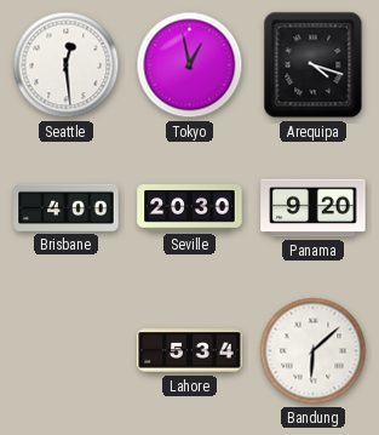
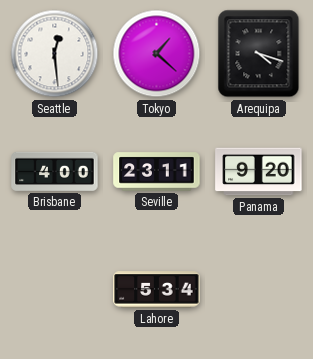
Tokyo: 12:58 -> 1:22 (157, 54)
Seville: 20:30 -> 23:11 (157, 172)
Bandung: 6:08 -> none (314, 351)
